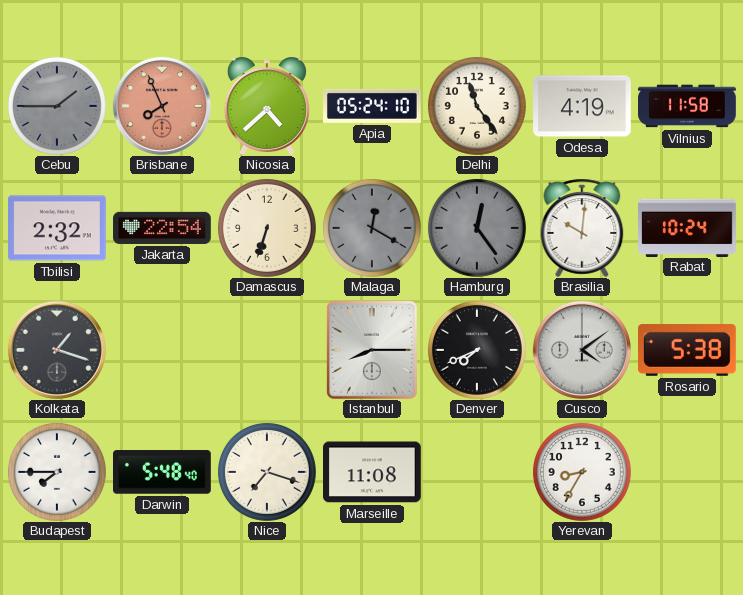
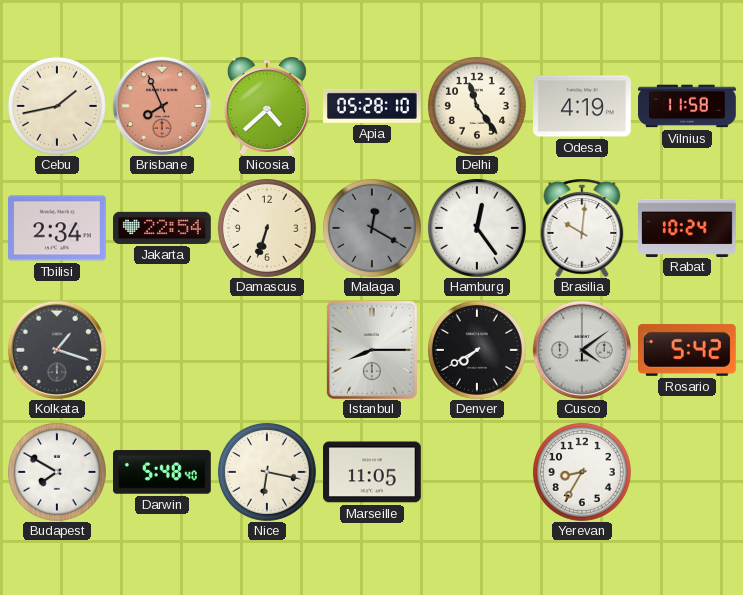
Cebu: 1:45 -> 1:43 (57, 106)
Cebu dial: grey -> cream (57, 106)
Apia: 05:24 -> 05:28 (373, 106)
Tbilisi: 2:32 -> 2:34 (58, 228)
Hamburg dial: grey -> white (477, 228)
Denver: 7:41 -> 7:40 (477, 350)
Rosario: 5:38 -> 5:42 (688, 350)
Budapest: 7:45 -> 7:50 (57, 472)
Nice: 7:18 -> 6:17 (267, 472)
Marseille: 11:08 -> 11:05 (373, 472)
